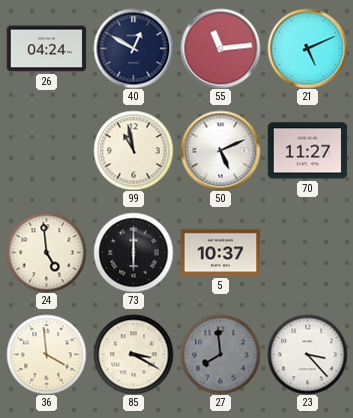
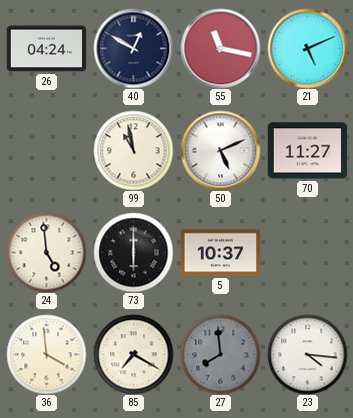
55: 11:14 -> 11:17 (220, 48)
85: 3:20 -> 7:20 (133, 354)
23: 3:23 -> 4:16 (307, 354)
